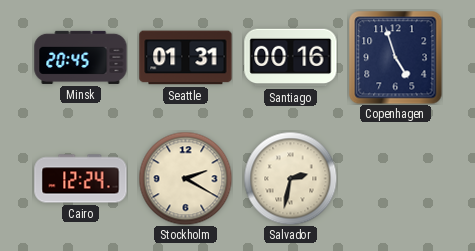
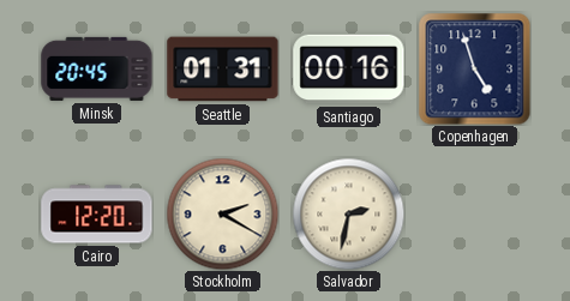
Cairo: 12:24 -> 12:20 (97, 215)
